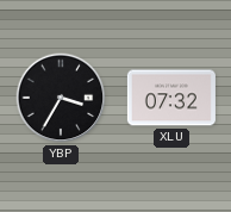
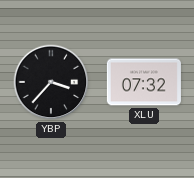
YBP: 3:35 -> 3:37 (51, 82)
